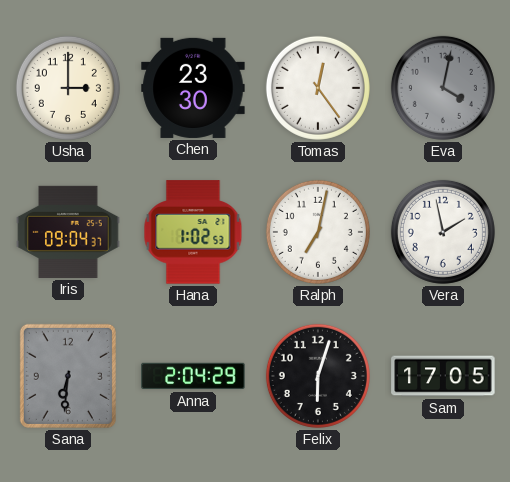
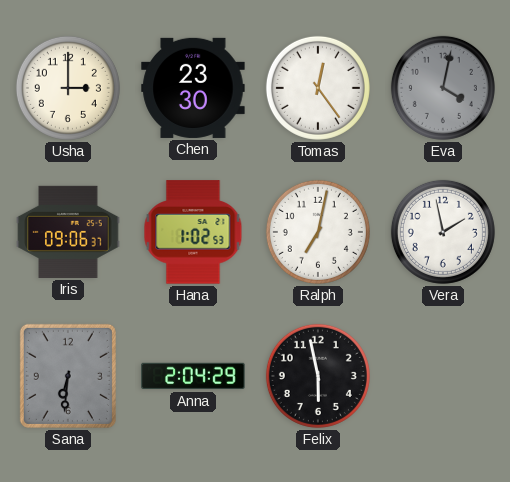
Iris: 09:04 -> 09:06 (68, 232)
Felix: 6:03 -> 5:58 (318, 376)
Sam: 17:05 -> none (443, 376)
